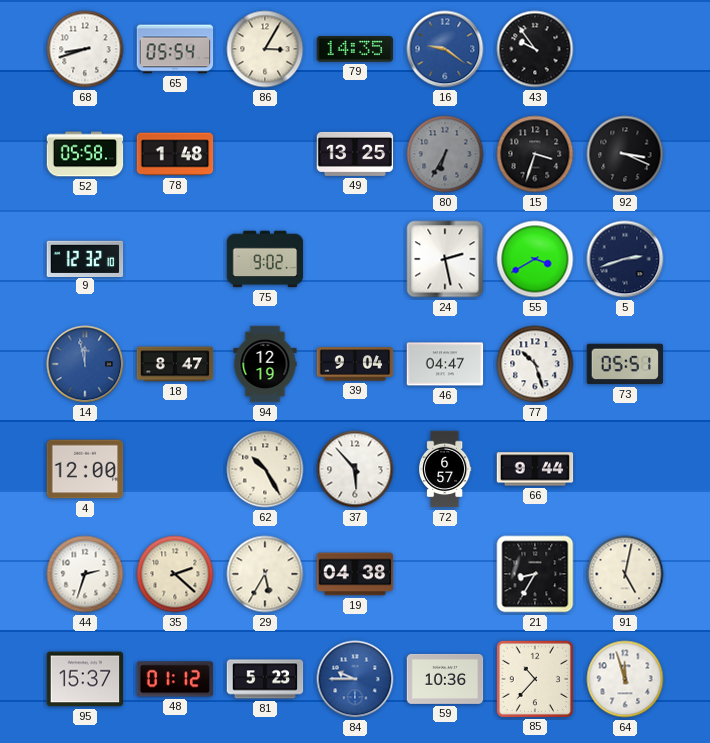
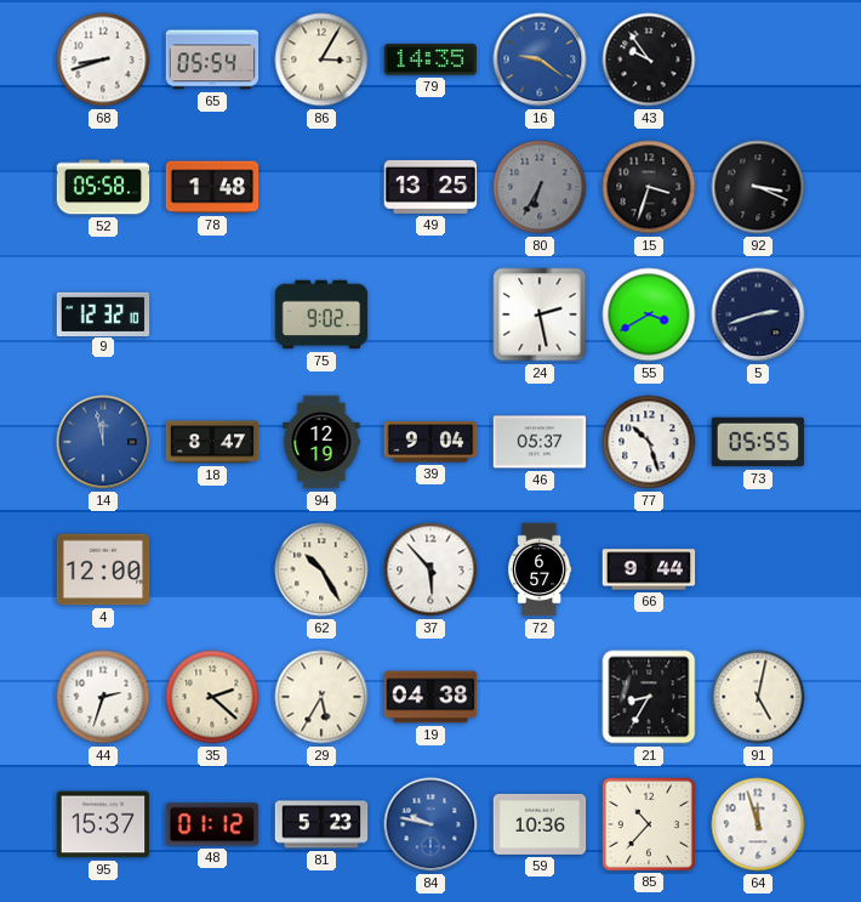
46: 04:47 -> 05:37 (540, 442)
73: 05:51 -> 05:55 (758, 442)
84: 9:45 -> 9:47 (430, 824)
